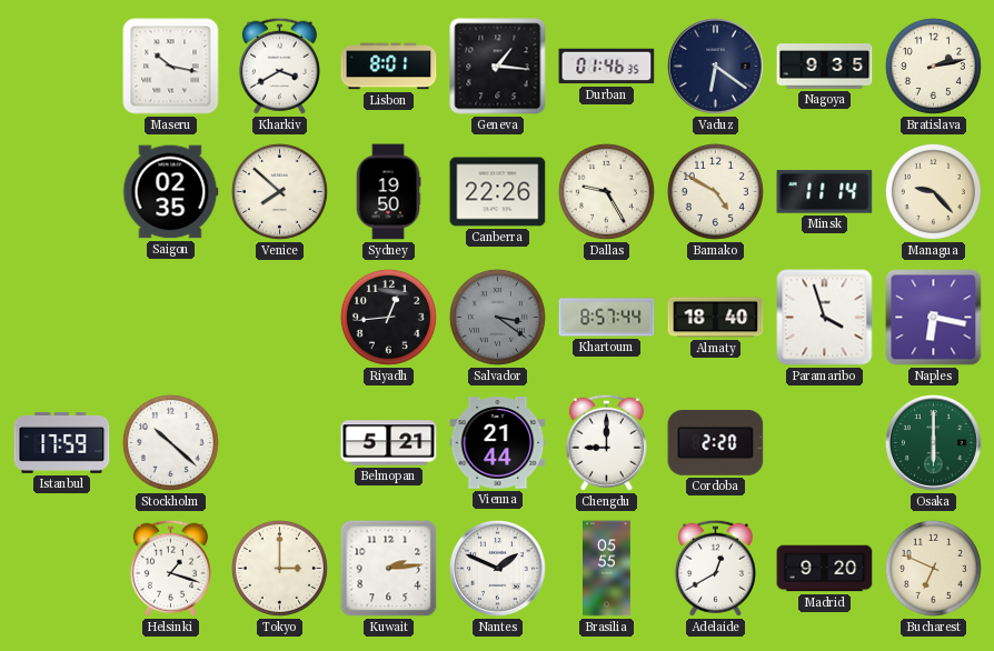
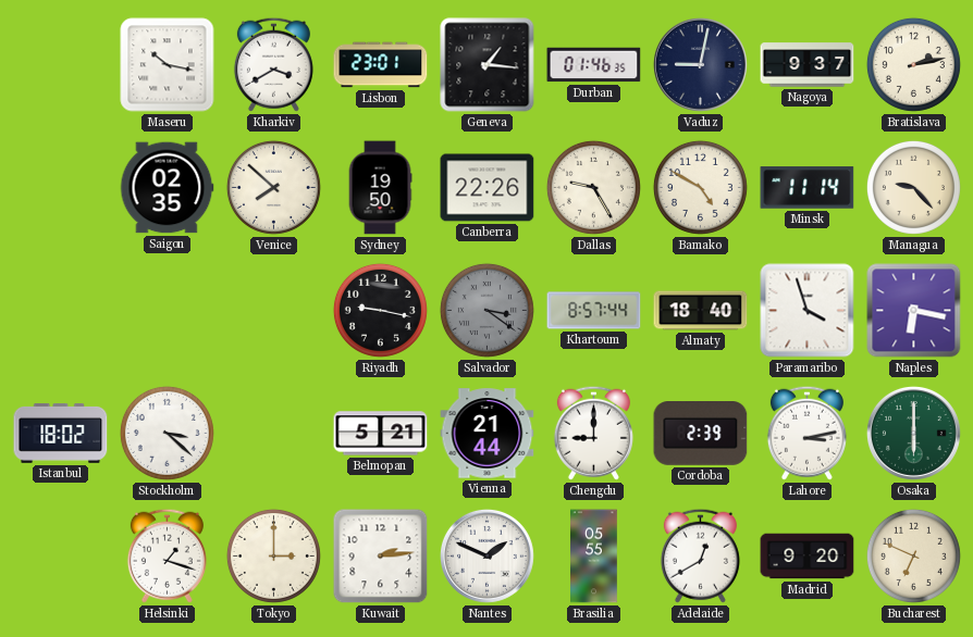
Lisbon: 8:01 -> 23:01 (381, 65)
Vaduz: 6:21 -> 9:02 (700, 64)
Nagoya: 9:35 -> 9:37 (808, 65)
Riyadh: 12:44 -> 9:17 (380, 310)
Istanbul: 17:59 -> 18:02 (61, 433)
Stockholm: 10:22 -> 3:22 (167, 433)
Cordoba: 2:20 -> 2:39 (701, 434)
Lahore: none -> 3:13 (806, 433)
